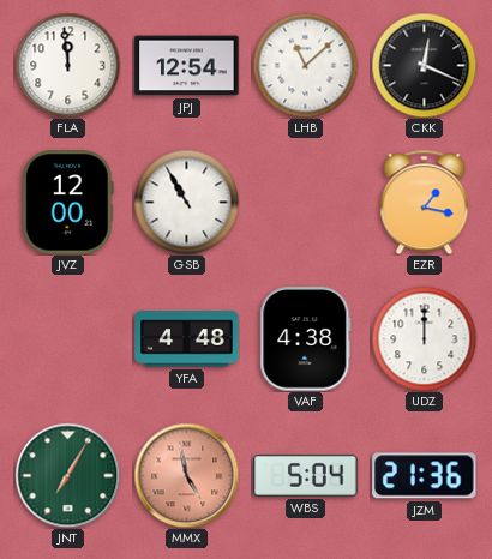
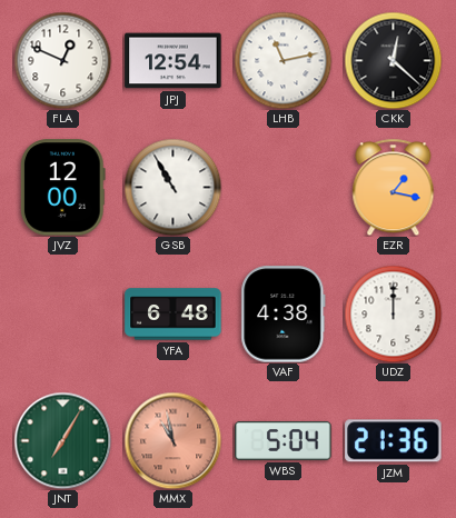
FLA: 11:59 -> 12:49 (62, 60)
LHB: 11:08 -> 11:13 (282, 60)
CKK: 12:19 -> 12:22 (393, 60)
YFA: 4:48 -> 6:48 (174, 315)
MMX: 4:58 -> 10:58 (172, 440)
